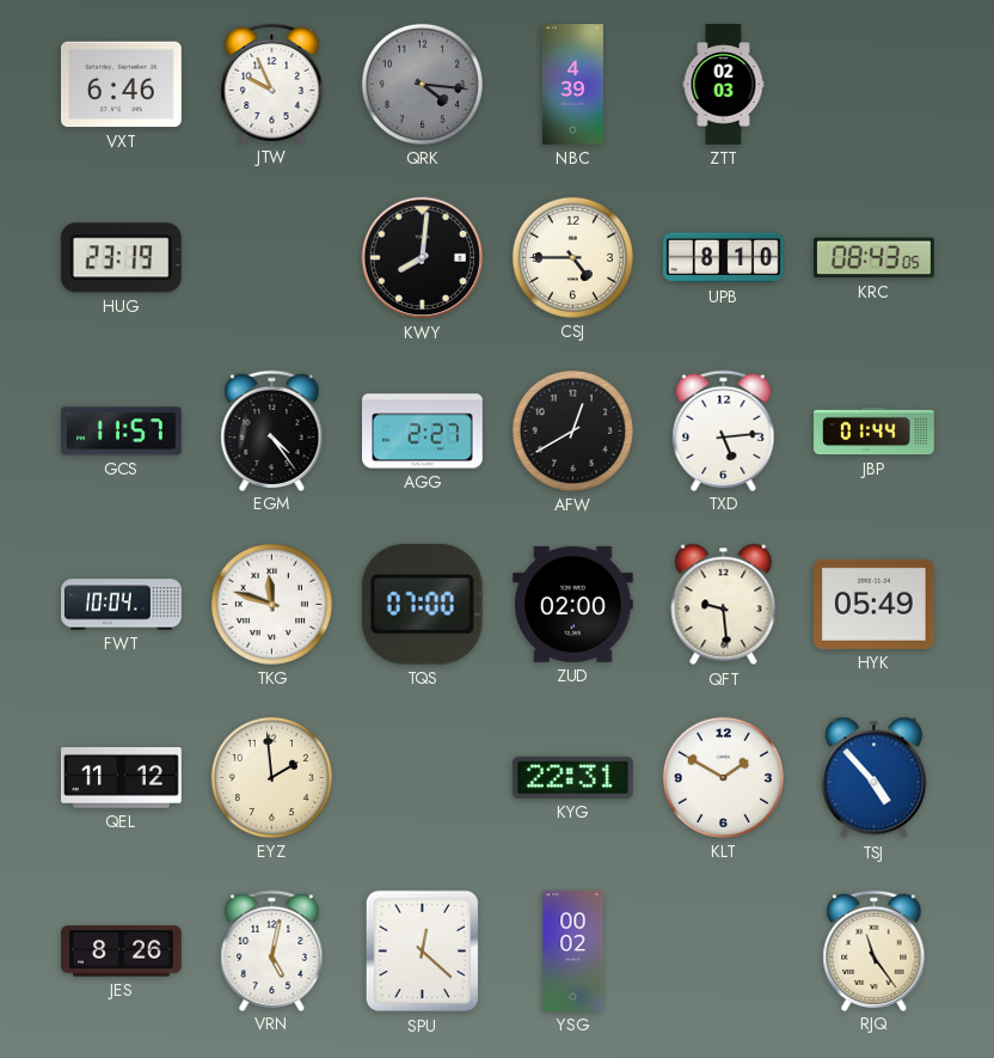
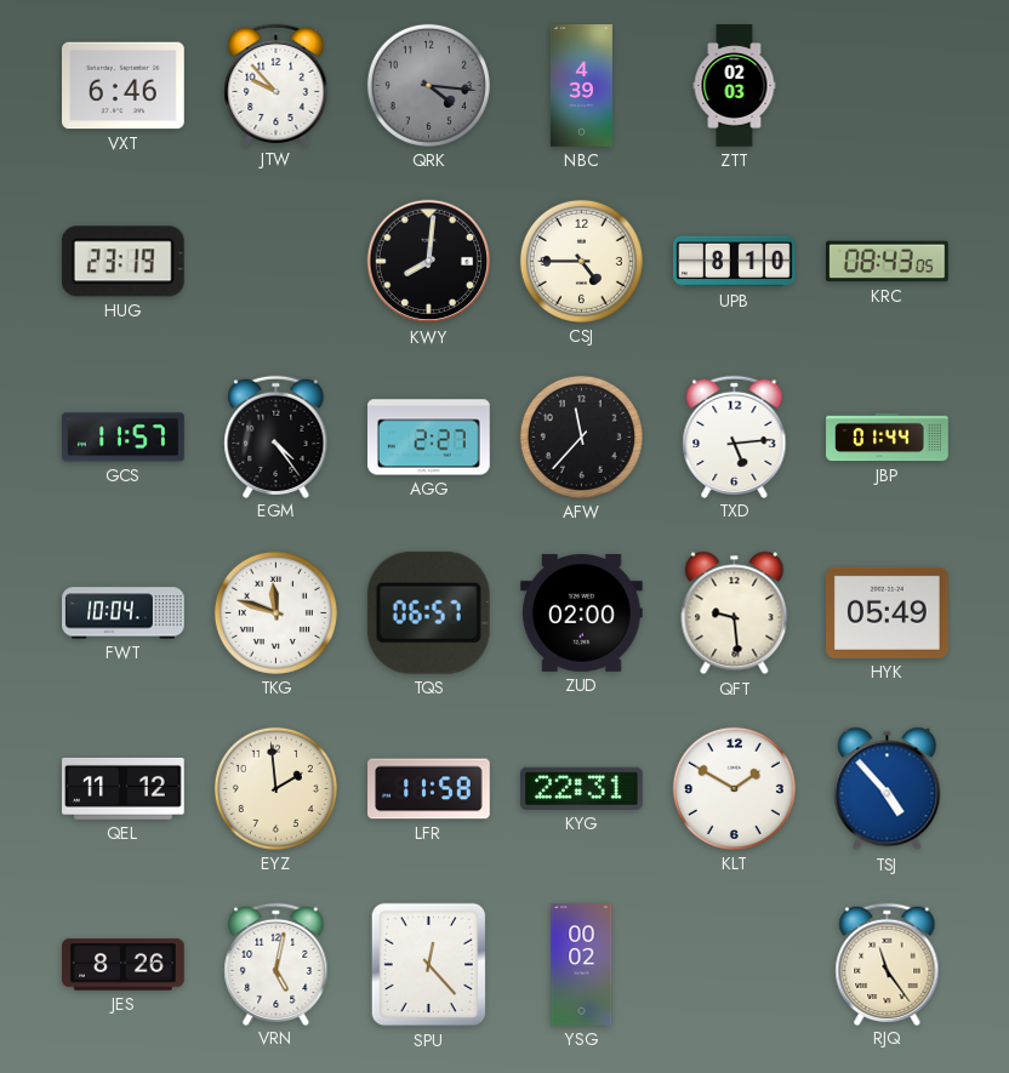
JTW: 9:56 -> 9:53 (277, 85)
AFW: 12:40 -> 11:37 (581, 436)
TQS: 07:00 -> 06:57 (428, 612)
LFR: none -> 11:58 (429, 789)
SPU: 12:22 -> 12:23 (429, 965)
